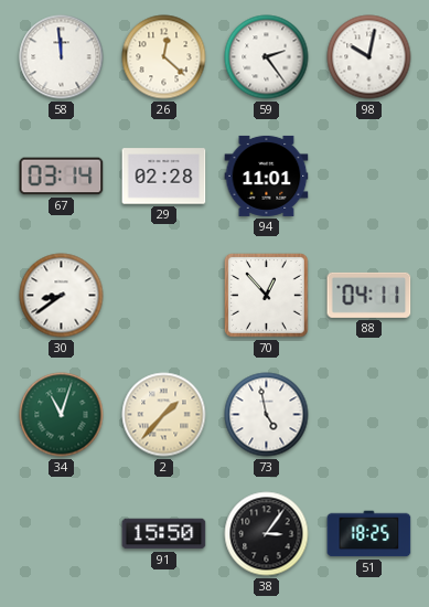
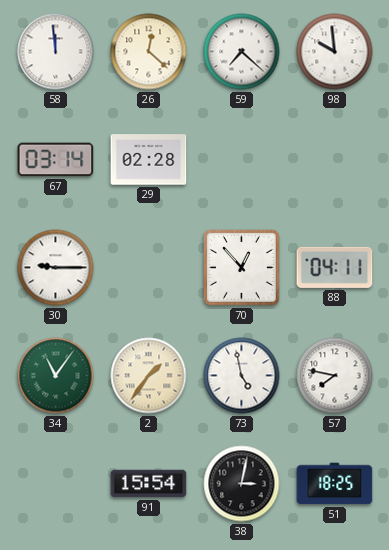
59: 2:24 -> 7:22 (242, 52)
98: 10:02 -> 9:59 (335, 52)
94: 11:01 -> none (267, 175)
30: 8:39 -> 9:15 (56, 268)
34: 11:03 -> 11:06 (56, 376)
2: 1:37 -> 1:36 (149, 376)
57: none -> 7:47 (335, 376)
91: 15:50 -> 15:54 (149, 484)
38: 3:06 -> 3:02 (242, 484)
